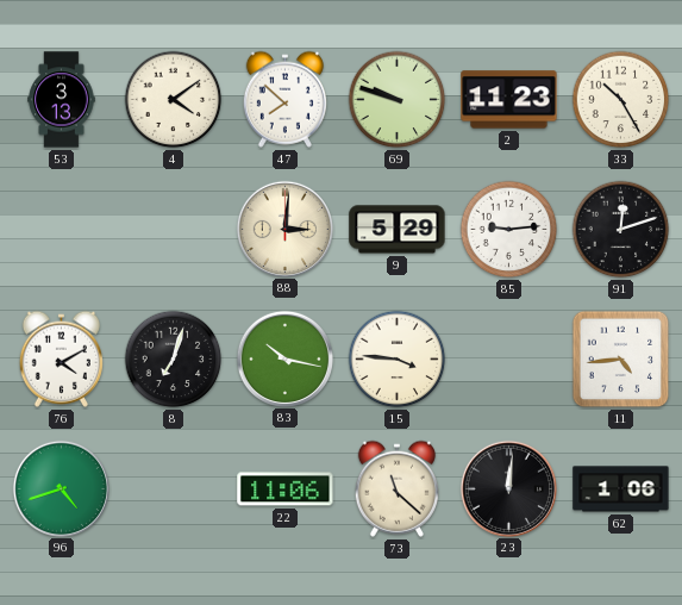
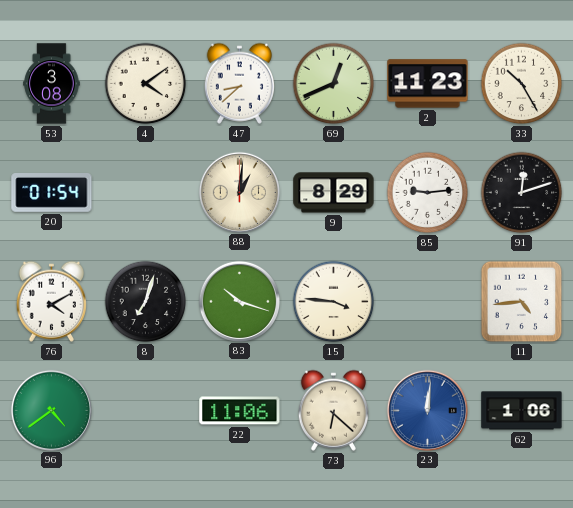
53: 3:13 -> 3:08 (52, 84)
47: 7:52 -> 8:38 (239, 83)
69: 9:48 -> 12:41 (334, 84)
20: none -> 01:54 (52, 193)
88: 3:01 -> 1:01 (239, 192)
9: 5:29 -> 8:29 (334, 193)
83: 10:17 -> 10:18 (239, 301)
96: 4:42 -> 4:39 (51, 410)
73: 11:22 -> 6:22 (333, 410)
23 dial: black -> blue (427, 410)
